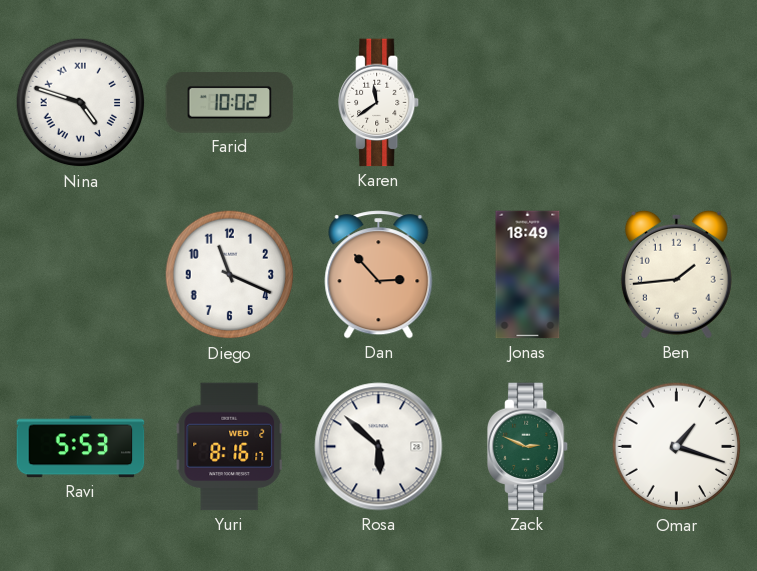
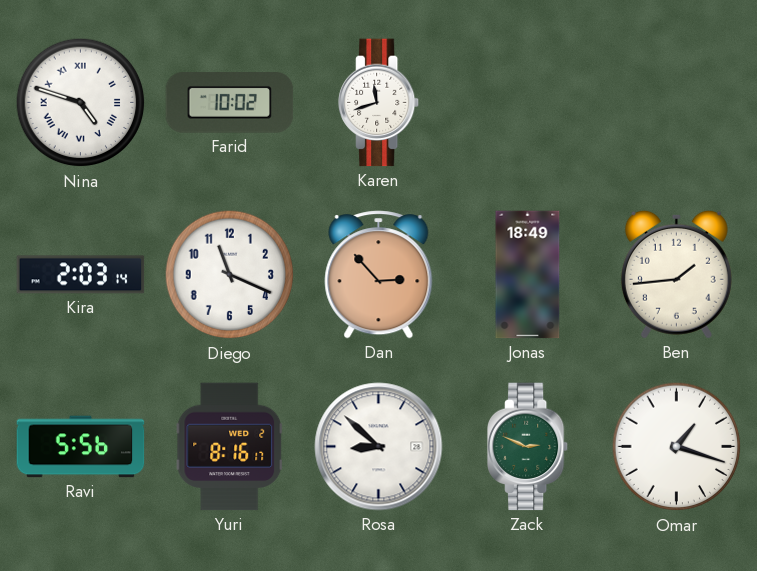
Karen: 11:39 -> 11:42 (380, 103)
Kira: none -> 2:03 (81, 275)
Ravi: 5:53 -> 5:56 (81, 447)
Rosa: 5:52 -> 8:52 (379, 447)
